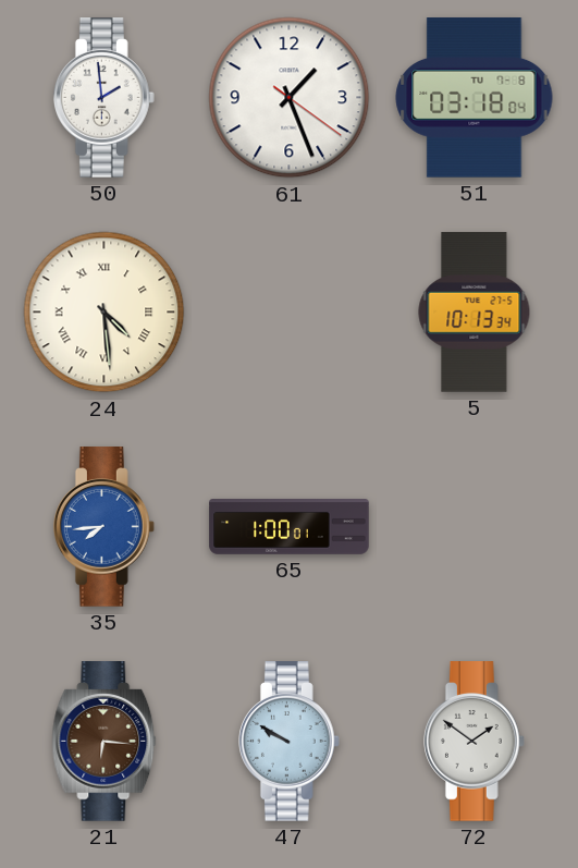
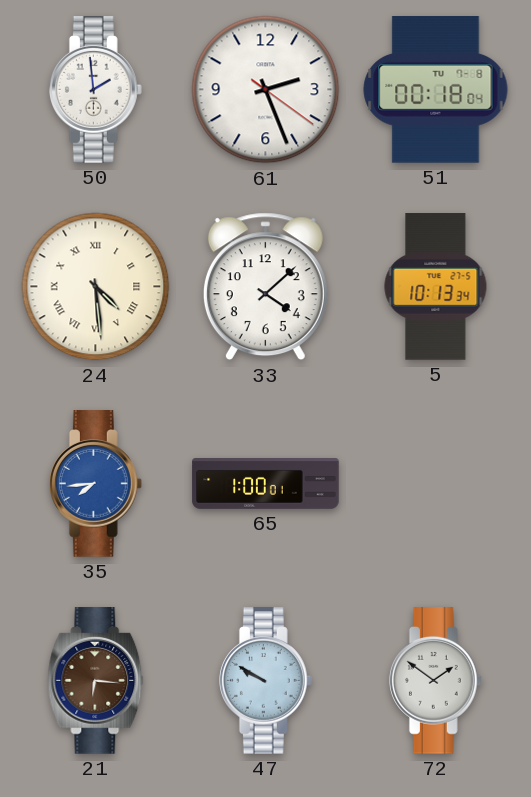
61: 1:26 -> 2:26 (266, 90)
51: 03:18 -> 00:18 (436, 90)
33: none -> 4:08 (265, 287)
